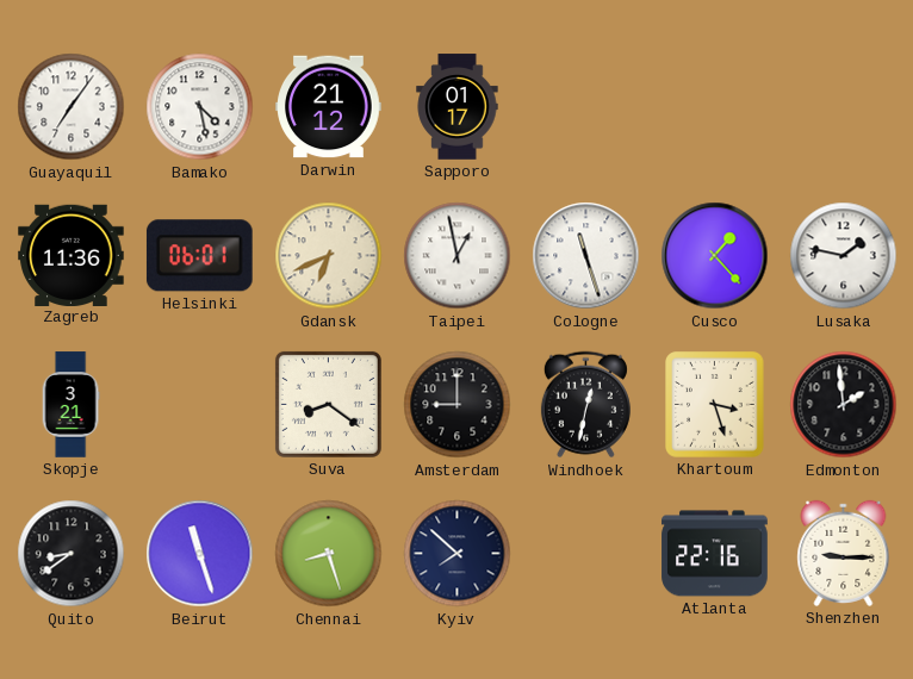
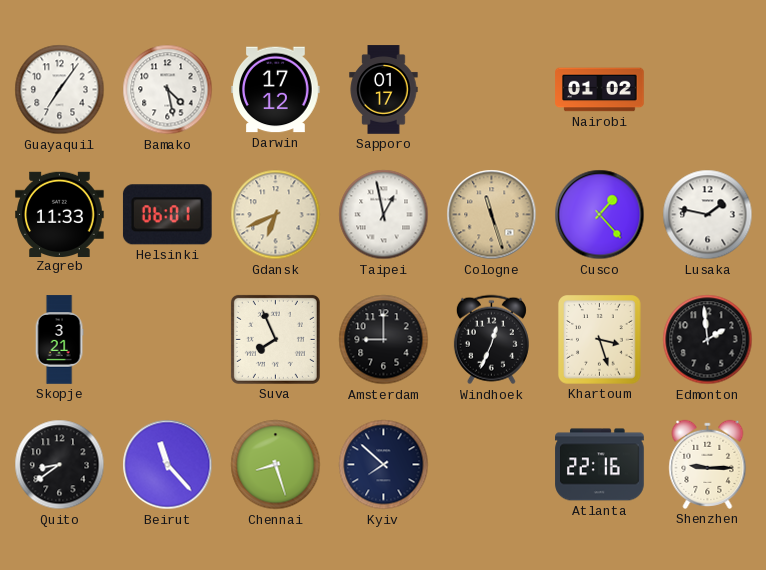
Darwin: 21:12 -> 17:12 (276, 90)
Nairobi: none -> 01:02 (600, 90)
Zagreb: 11:36 -> 11:33 (60, 214)
Cologne dial: white -> champagne (492, 215)
Suva: 8:21 -> 7:56 (275, 339)
Windhoek: 12:32 -> 12:34 (491, 340)
Beirut: 11:27 -> 11:23 (168, 465)
